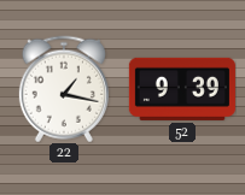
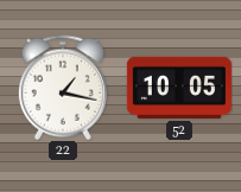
52: 9:39 -> 10:05 (179, 88)
